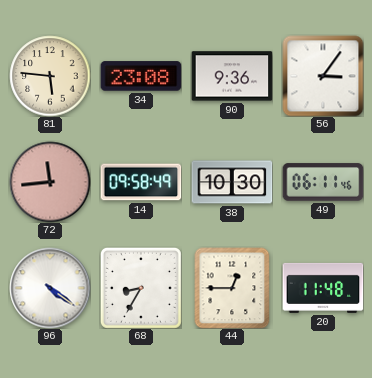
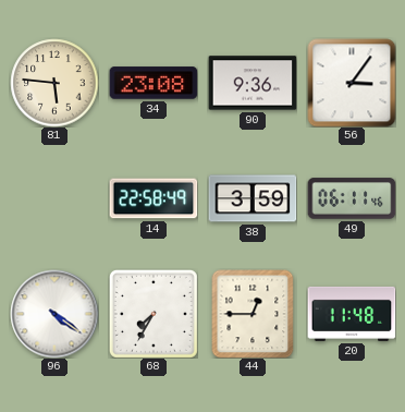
72: 11:44 -> none (50, 182)
14: 09:58 -> 22:58 (154, 198)
38: 10:30 -> 3:59 (253, 198)
68: 8:35 -> 7:35 (154, 314)
